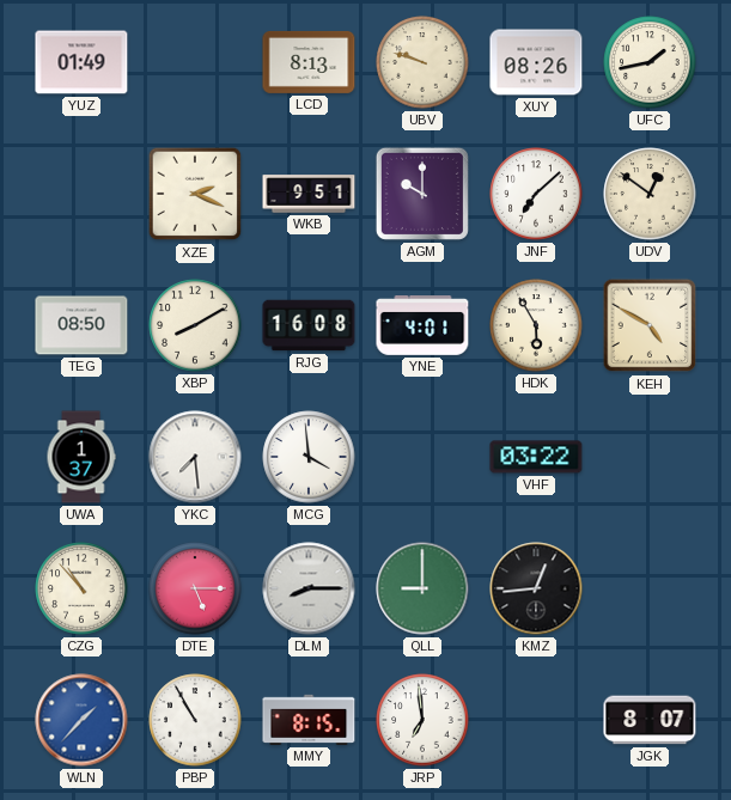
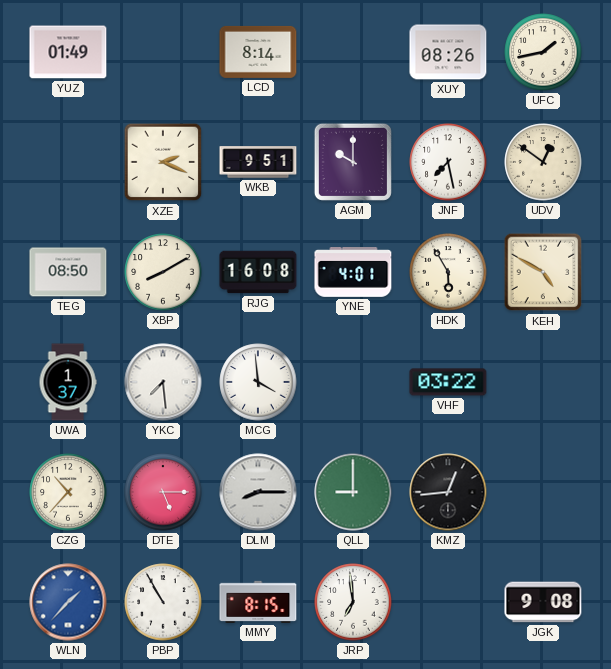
LCD: 8:13 -> 8:14 (258, 52)
UBV: 9:48 -> none (422, 62)
JNF: 7:08 -> 7:28 (448, 162)
CZG: 10:53 -> 10:37 (68, 492)
JGK: 8:07 -> 9:08 (543, 602)
